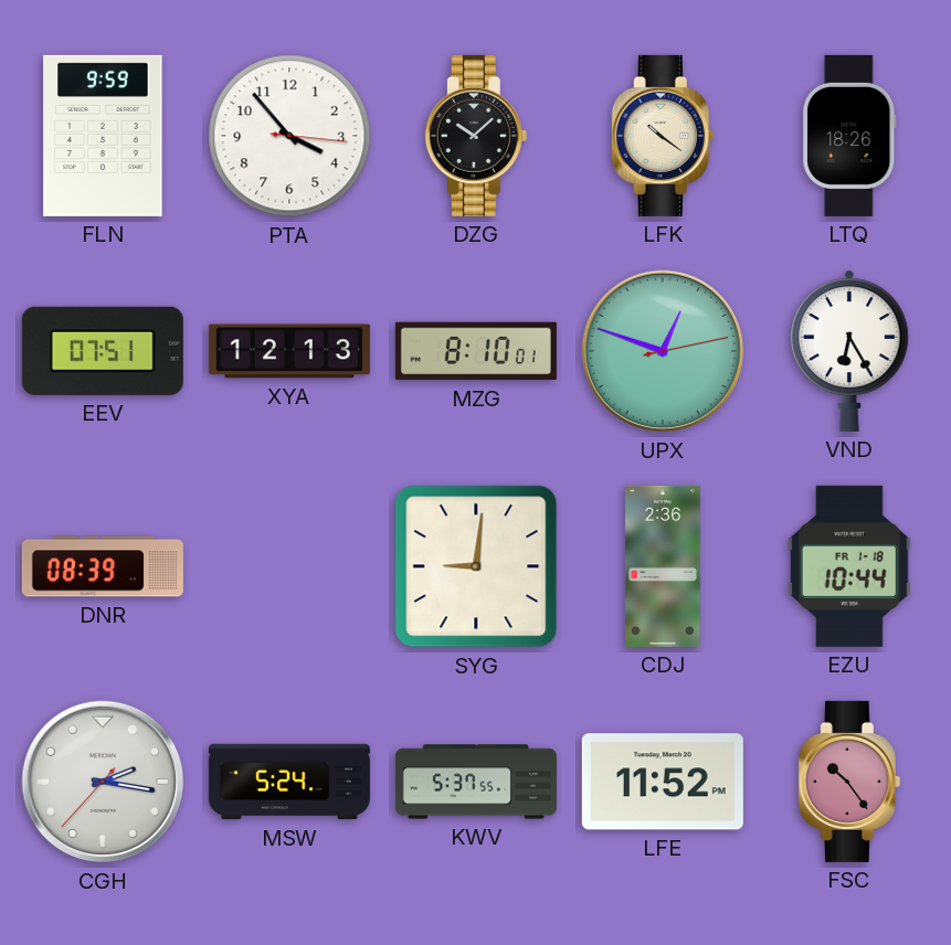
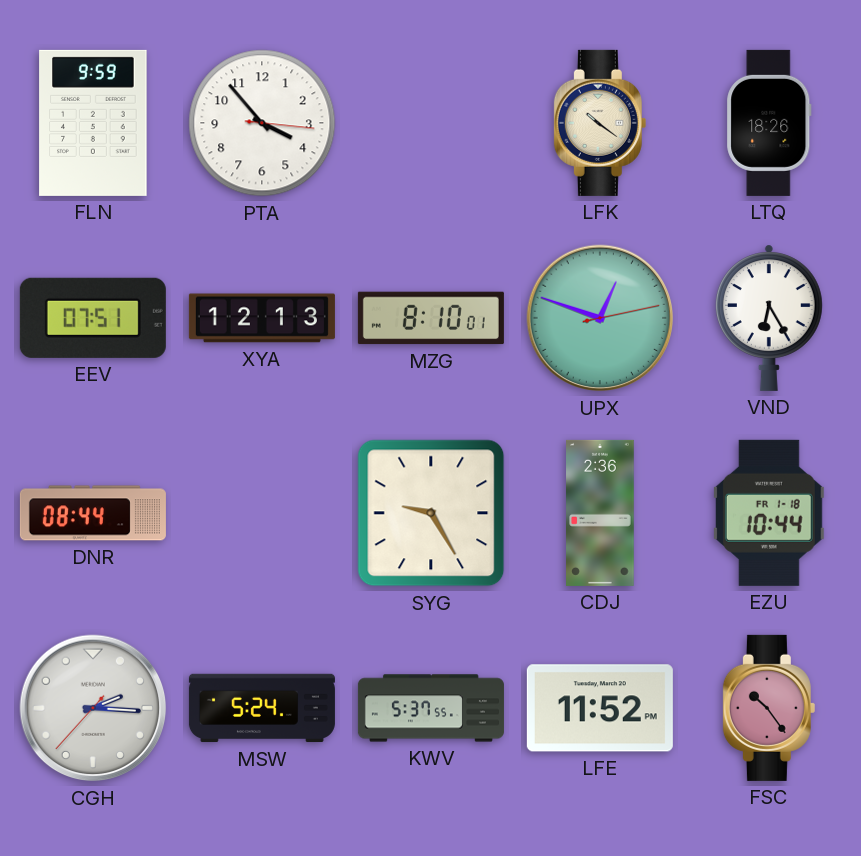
DZG: 10:08 -> none (476, 136)
DNR: 08:39 -> 08:44 (93, 513)
SYG: 9:01 -> 9:25 (431, 513)
CGH: 2:16 -> 2:15 (93, 708)
